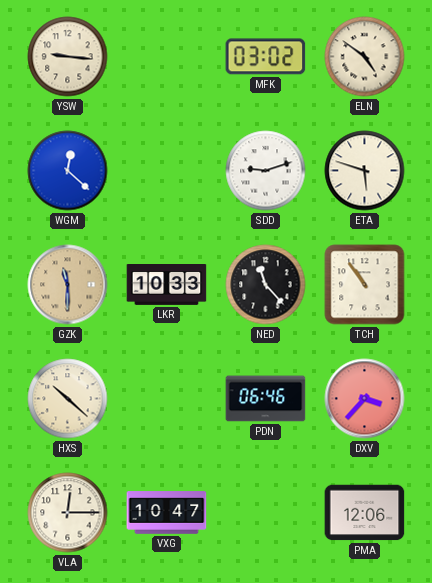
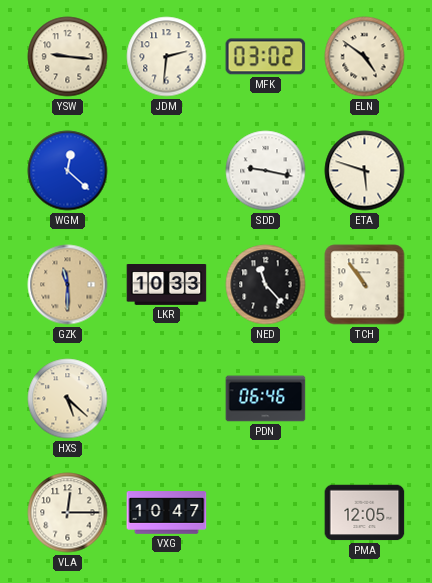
JDM: none -> 2:31 (167, 57)
SDD: 9:12 -> 9:17 (266, 171)
HXS: 10:22 -> 5:22 (68, 399)
DXV: 3:37 -> none (365, 399)
PMA: 12:06 -> 12:05 (365, 513)
